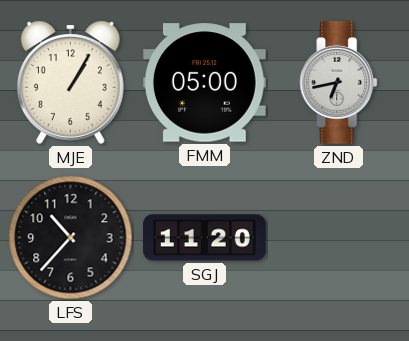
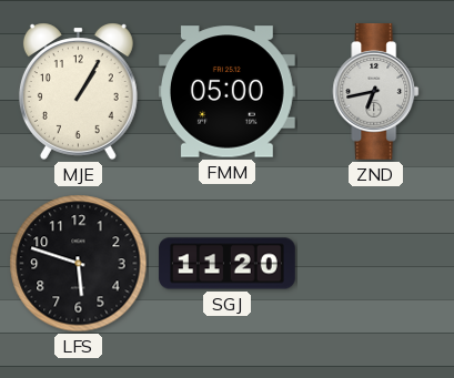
LFS: 10:37 -> 5:48 (79, 264)
